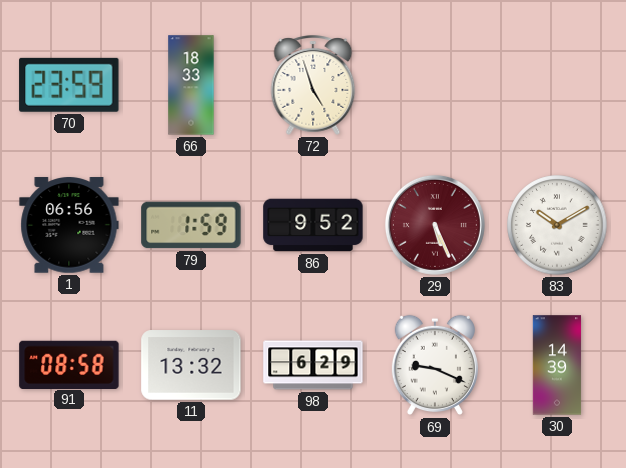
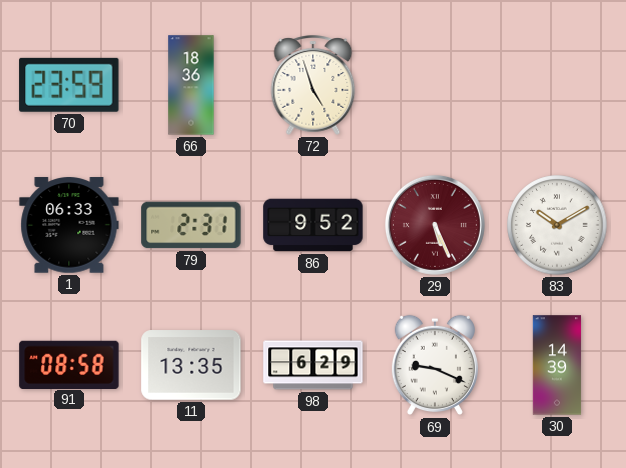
66: 18:33 -> 18:36 (191, 85)
1: 06:56 -> 06:33 (69, 225)
79: 1:59 -> 2:31 (191, 225)
11: 13:32 -> 13:35 (191, 365)
